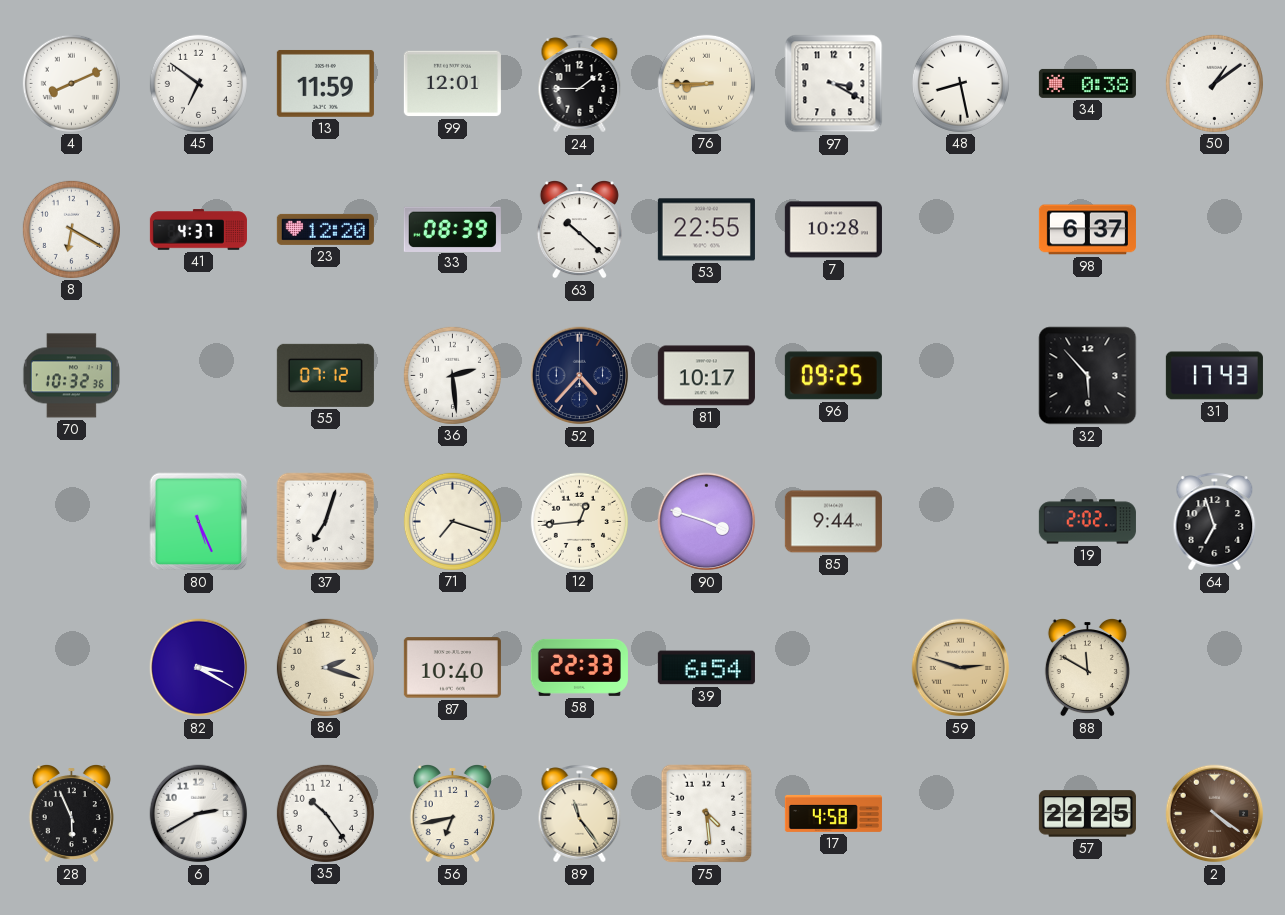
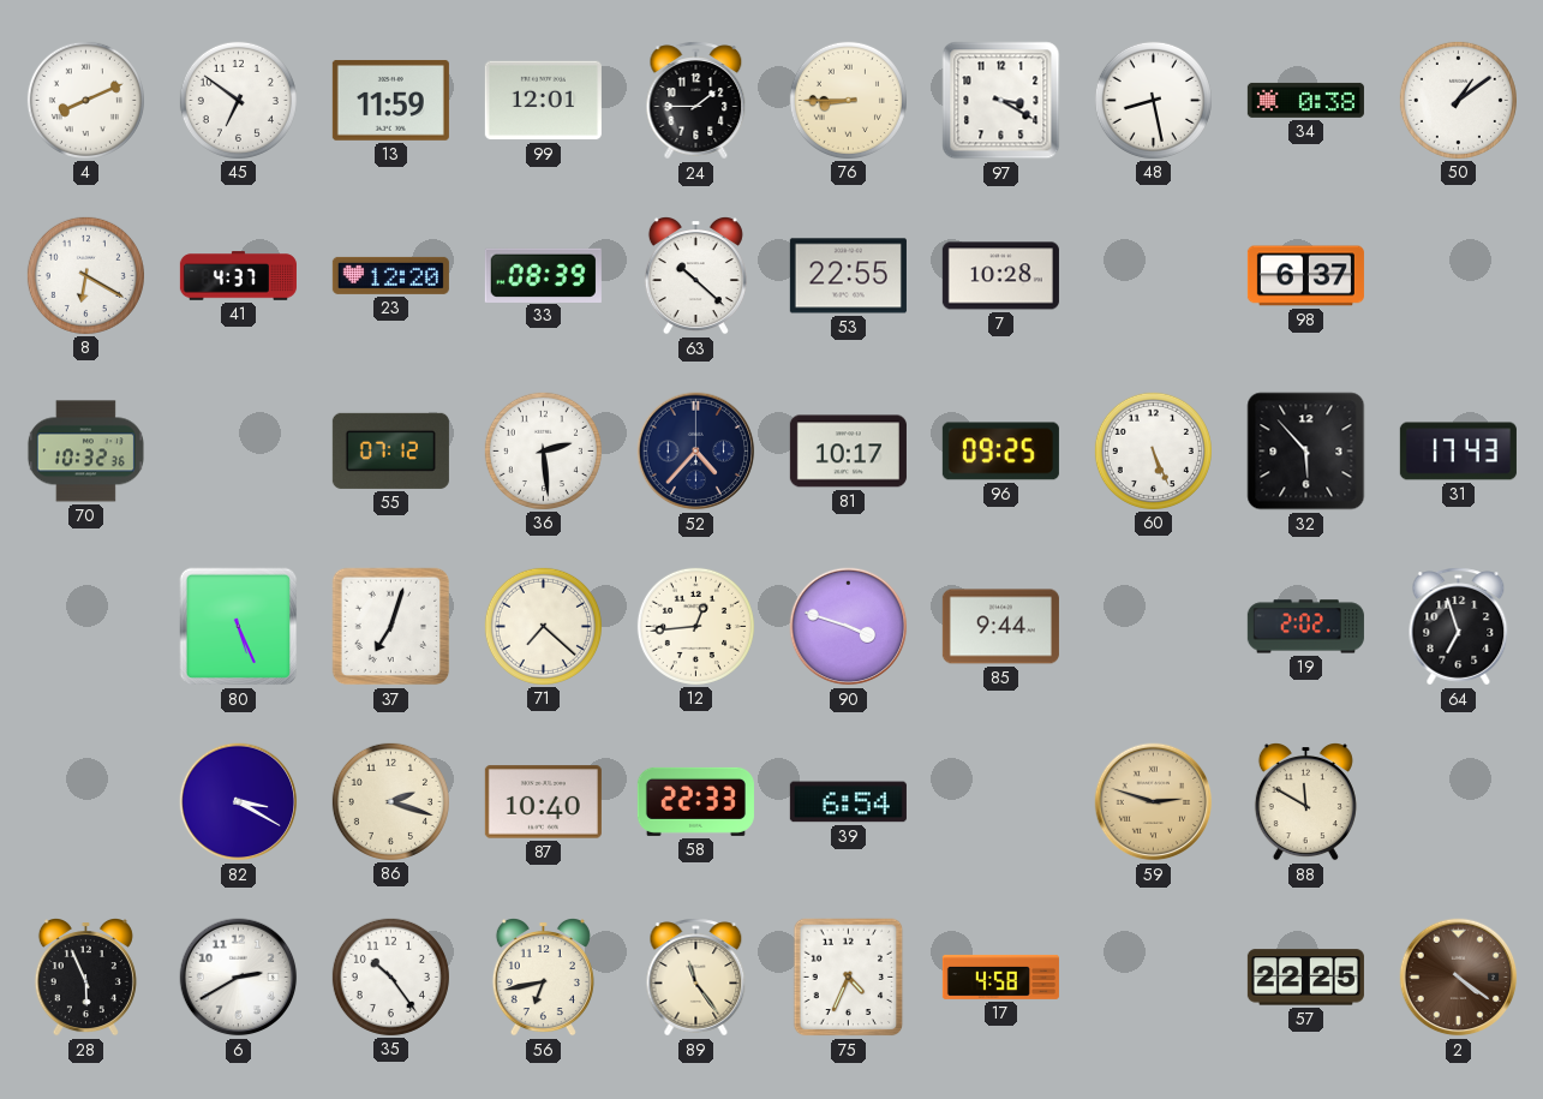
60: none -> 5:26 (1153, 450)
71: 7:18 -> 7:22 (543, 626)
75: 4:29 -> 4:34 (849, 978)
